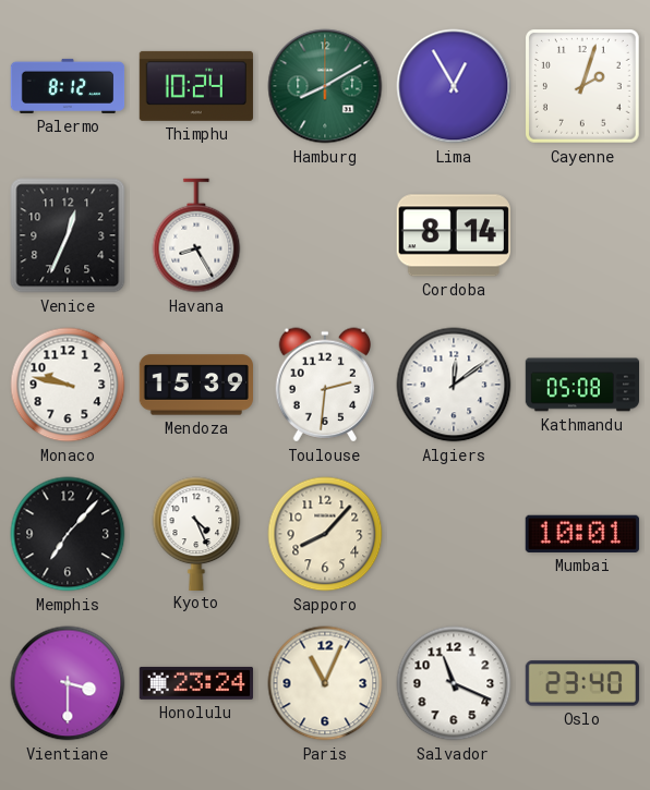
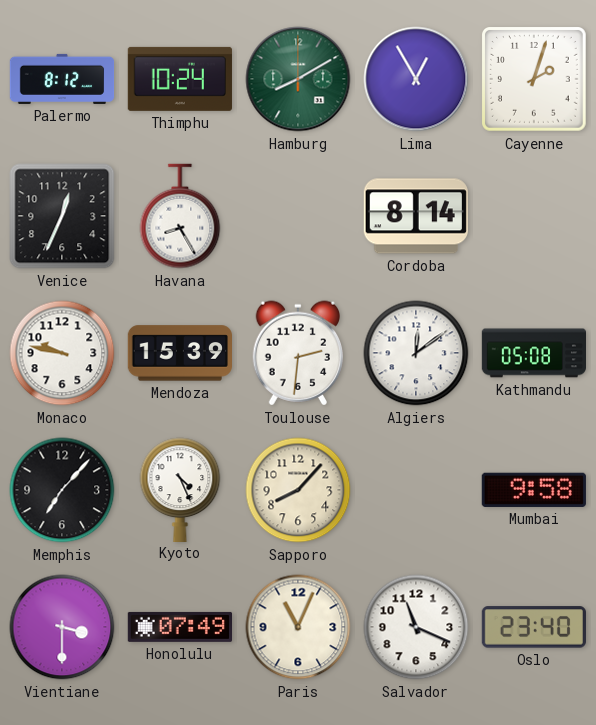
Mumbai: 10:01 -> 9:58 (534, 490)
Honolulu: 23:24 -> 07:49 (179, 627)
